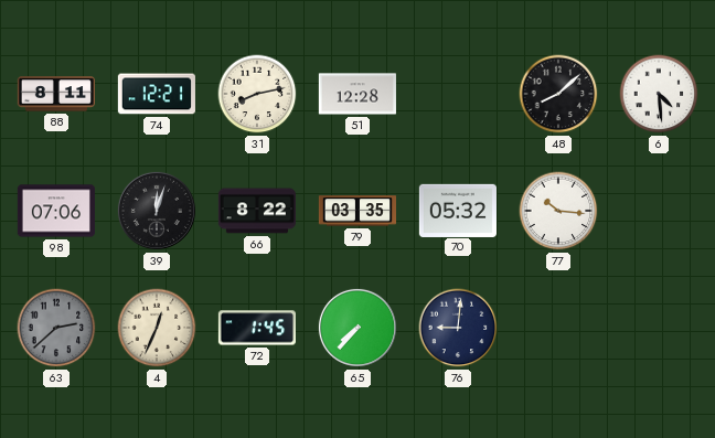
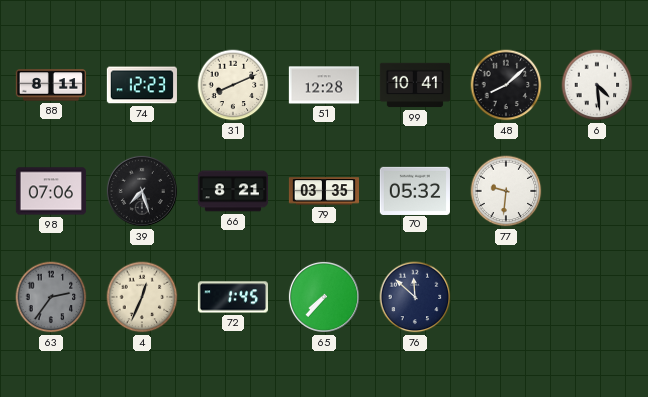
74: 12:21 -> 12:23 (142, 85)
31: 8:13 -> 8:11 (233, 85)
99: none -> 10:41 (414, 85)
39: 12:03 -> 7:27 (142, 191)
66: 8:22 -> 8:21 (232, 191)
77: 10:16 -> 9:31 (506, 191)
63: 2:38 -> 2:36 (51, 297)
76: 9:01 -> 11:52 (415, 297)
